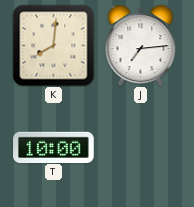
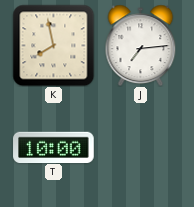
K: 8:01 -> 7:58 (53, 45)
